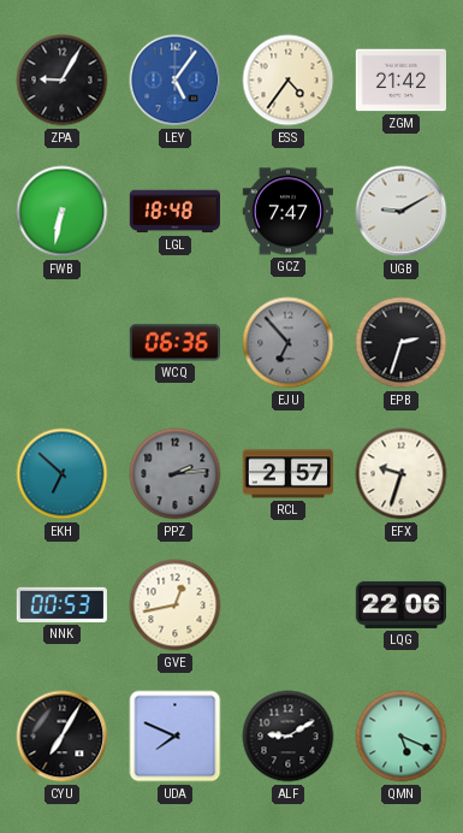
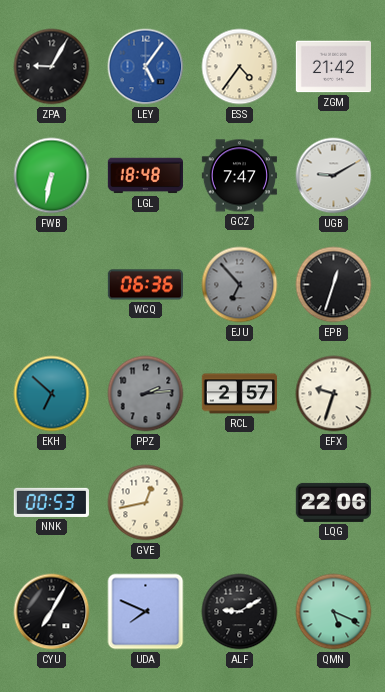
EPB: 2:33 -> 12:33 (334, 285)
